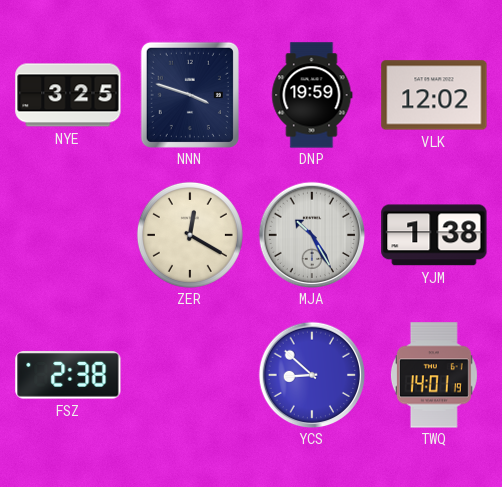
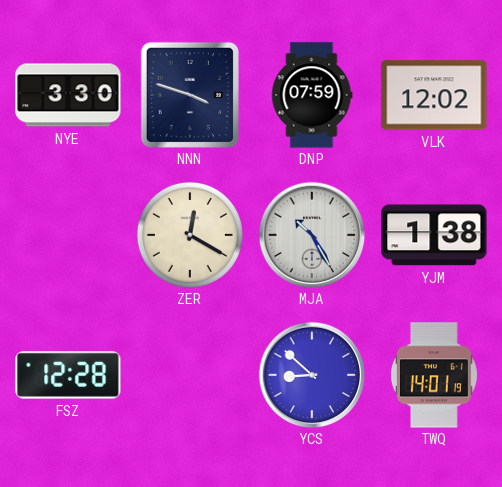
NYE: 3:25 -> 3:30 (68, 95)
DNP: 19:59 -> 07:59 (312, 95)
FSZ: 2:38 -> 12:28 (68, 375)
